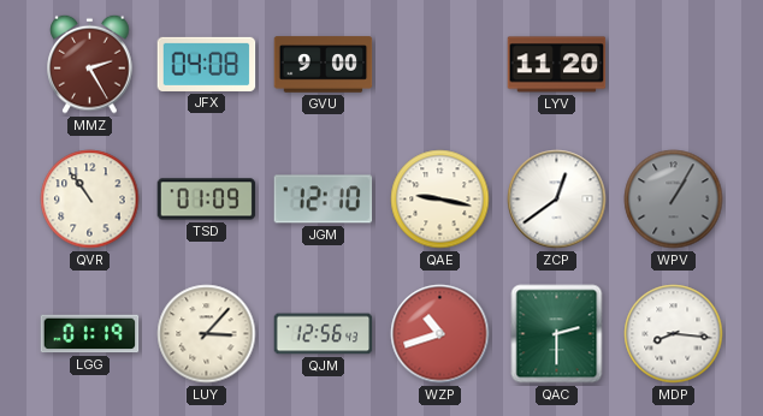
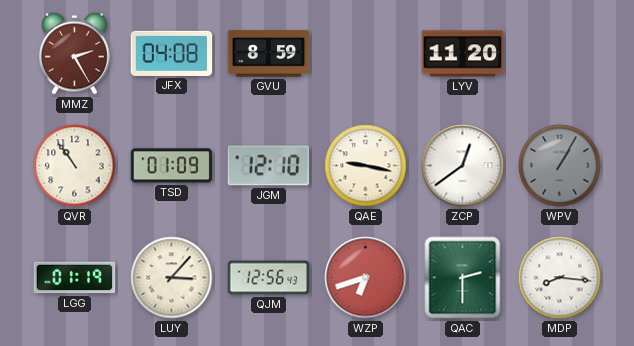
GVU: 9:00 -> 8:59 (269, 54)
WZP: 10:42 -> 6:42 (366, 278)
